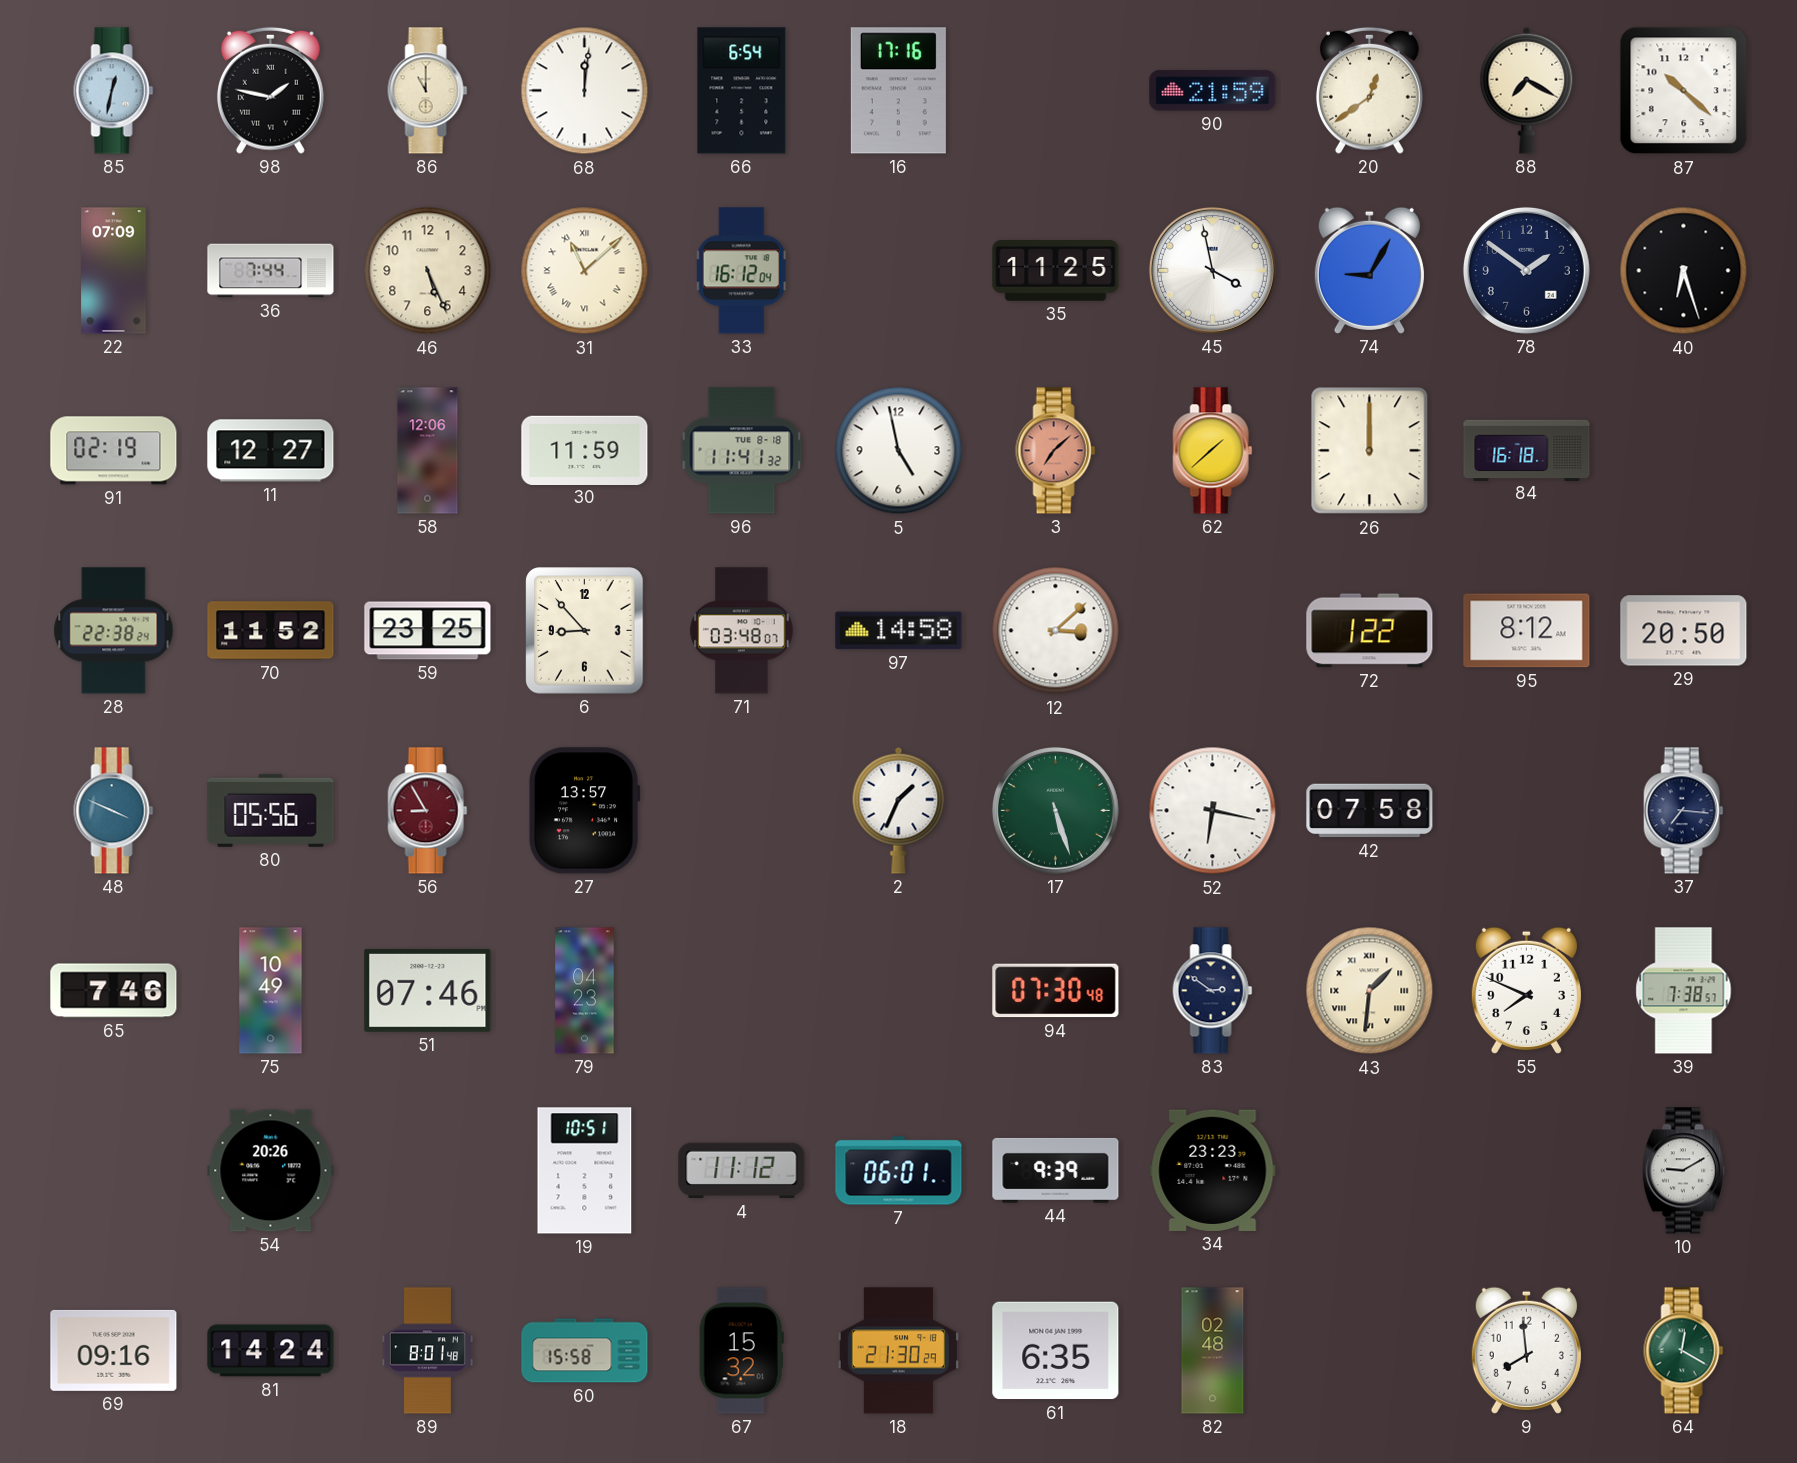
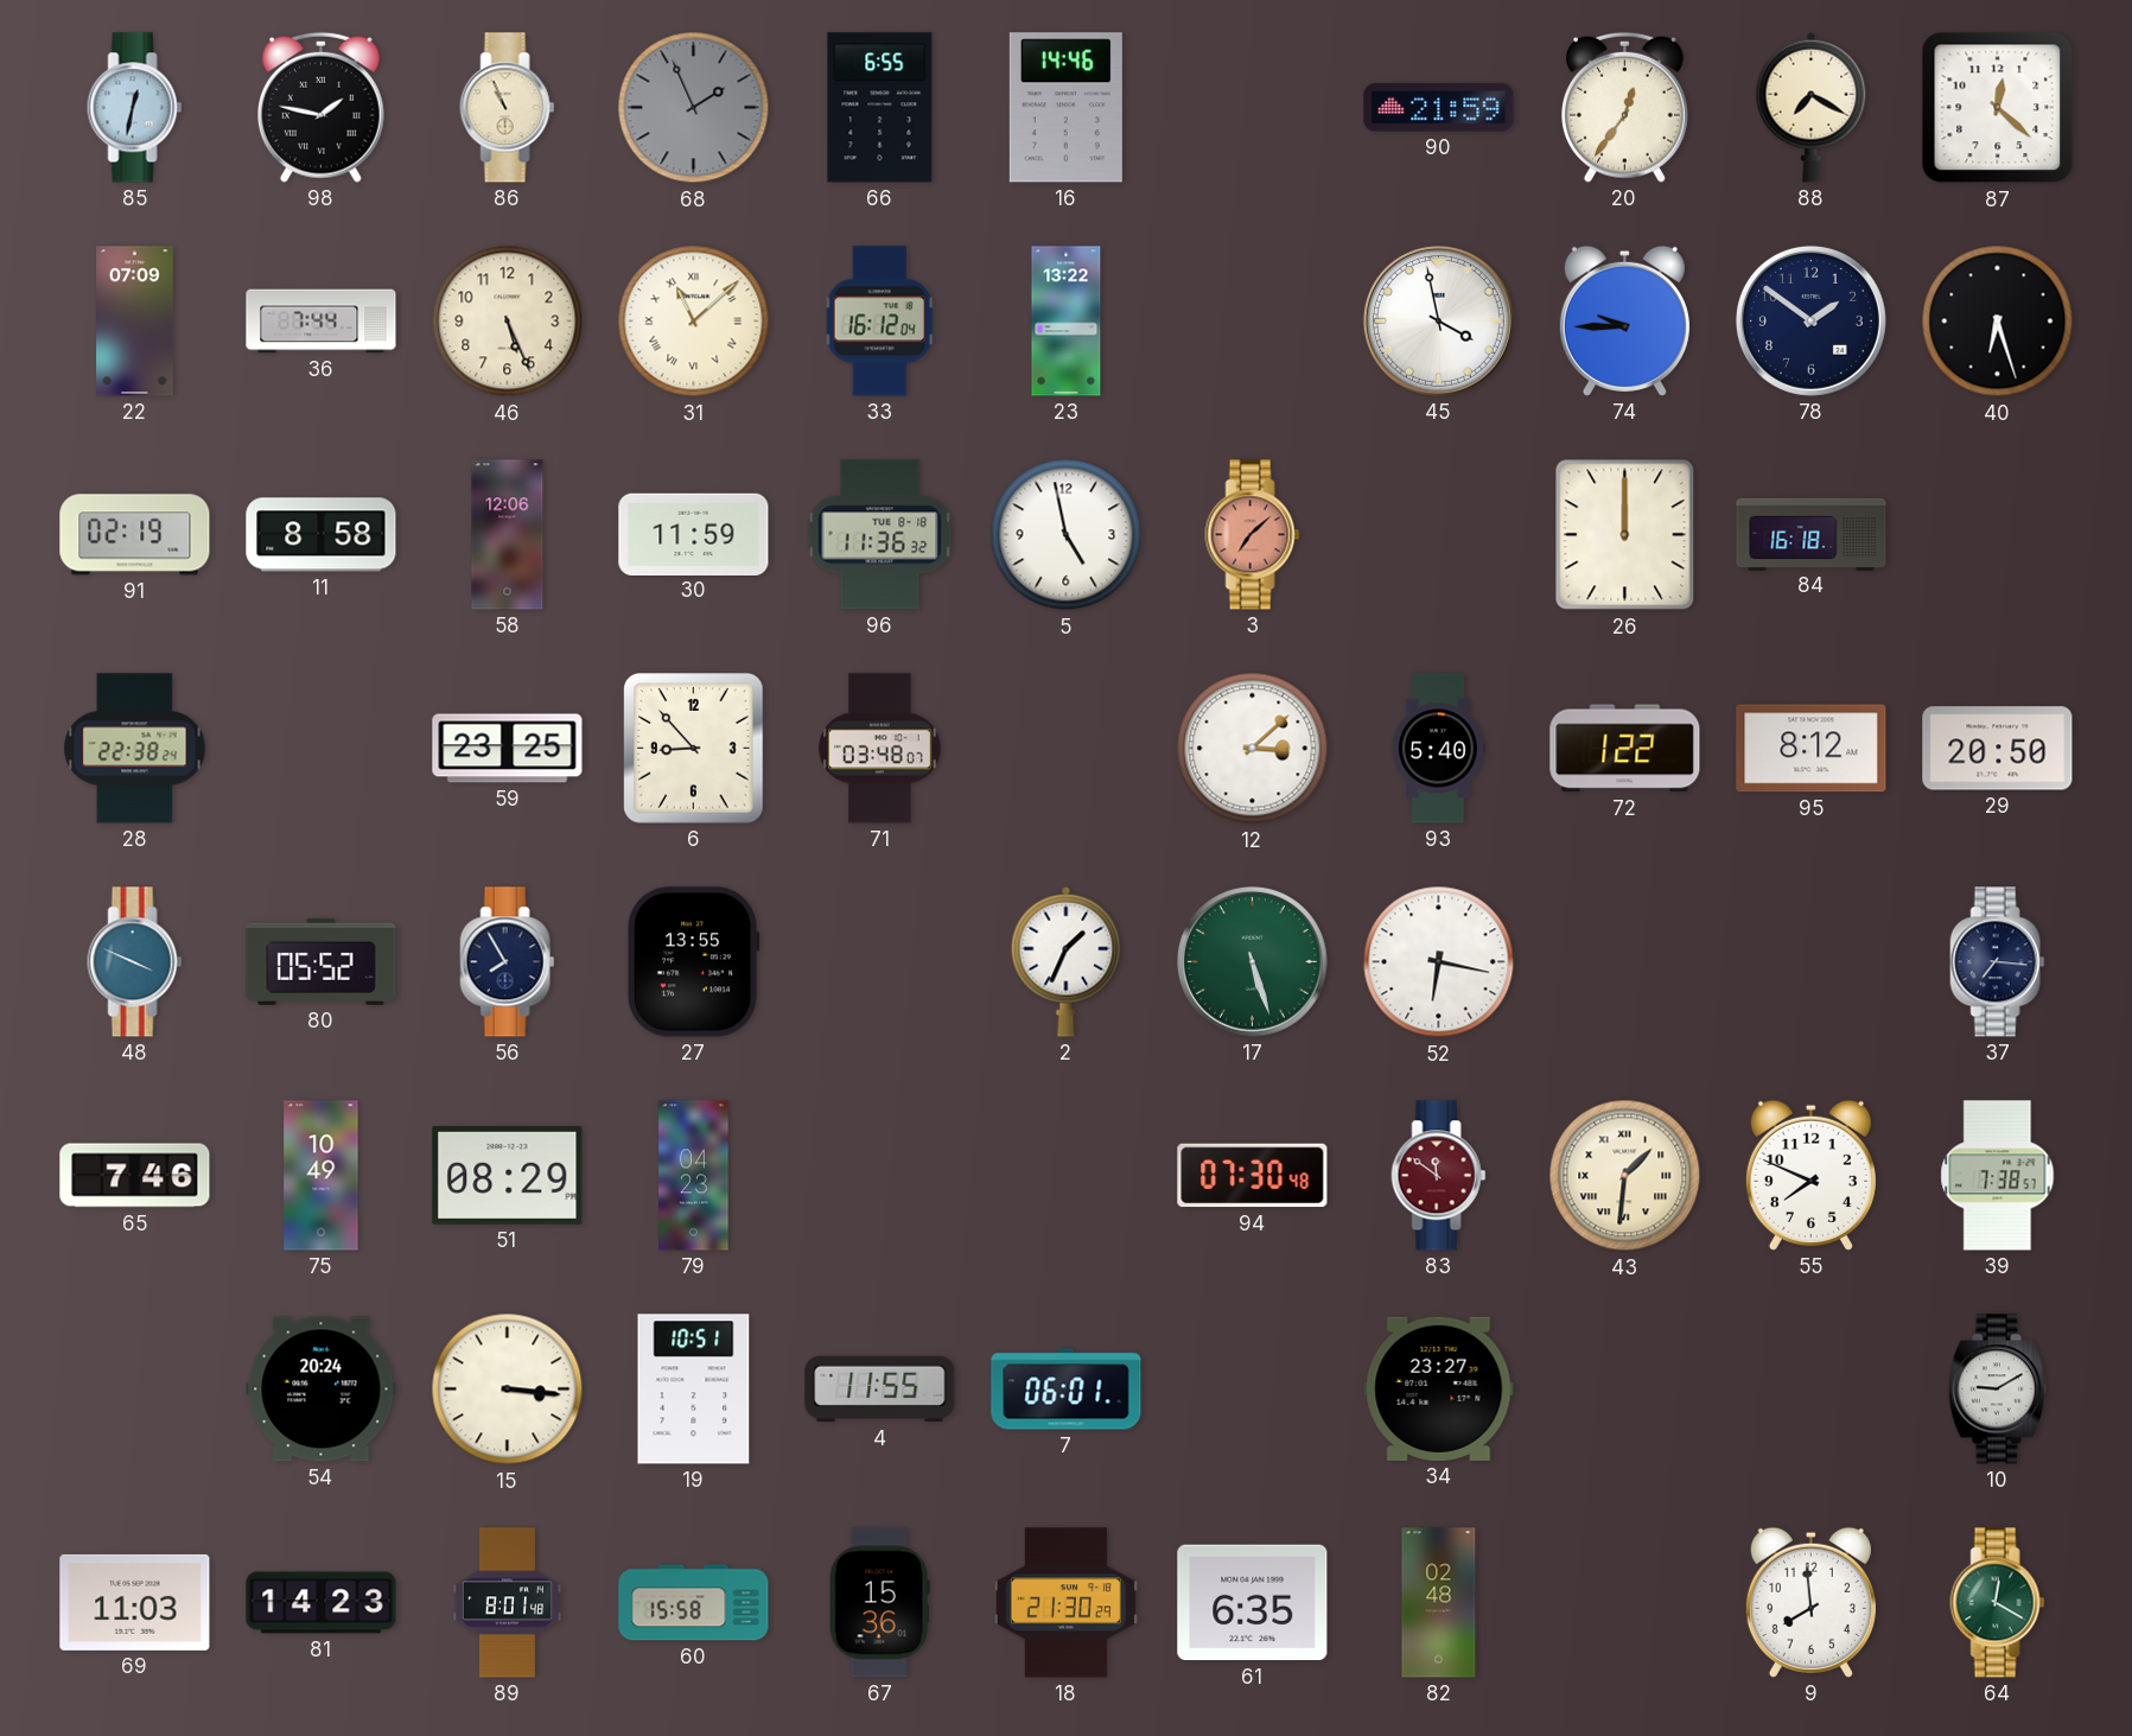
86: 11:00 -> 10:56 (508, 108)
68: 12:01 -> 1:56 (694, 108)
68 dial: white -> grey (694, 108)
66: 6:54 -> 6:55 (880, 108)
16: 17:16 -> 14:46 (1065, 108)
20: 12:39 -> 12:36 (1624, 107)
87: 10:22 -> 12:22 (1998, 108)
23: none -> 13:22 (1067, 322)
35: 11:25 -> none (1056, 271)
74: 9:05 -> 9:45 (1624, 320)
11: 12:27 -> 8:58 (322, 535)
96: 11:41 -> 11:36 (880, 535)
62: 1:38 -> none (1213, 451)
70: 11:52 -> none (271, 631)
97: 14:58 -> none (899, 631)
93: none -> 5:40 (1439, 749)
80: 05:56 -> 05:52 (322, 961)
56: 8:55 -> 7:55 (508, 962)
56 dial: burgundy -> navy (508, 962)
27: 13:57 -> 13:55 (693, 962)
42: 07:58 -> none (1370, 811)
51: 07:46 -> 08:29 (508, 1175)
83: 2:51 -> 11:51 (1439, 1176)
83 dial: navy -> burgundy (1439, 1176)
54: 20:26 -> 20:24 (322, 1390)
15: none -> 3:16 (508, 1390)
4: 11:12 -> 11:55 (880, 1390)
44: 9:39 -> none (1056, 1170)
34: 23:23 -> 23:27 (1439, 1388)
69: 09:16 -> 11:03 (135, 1602)
81: 14:24 -> 14:23 (322, 1603)
67: 15:32 -> 15:36 (879, 1603)
